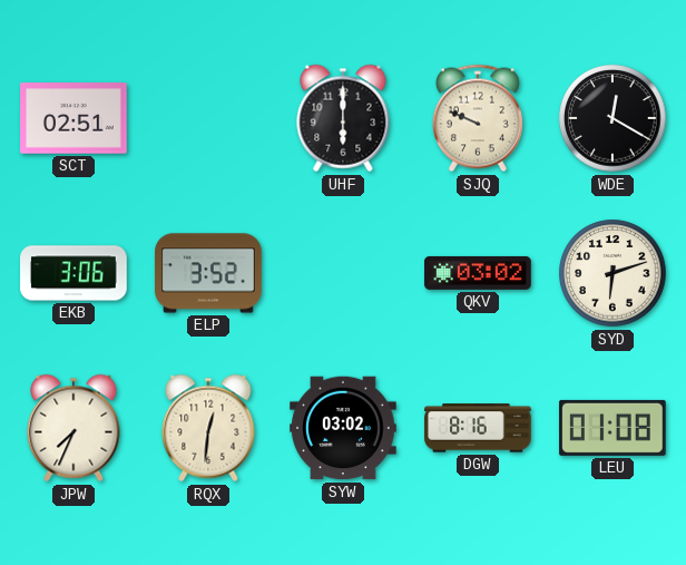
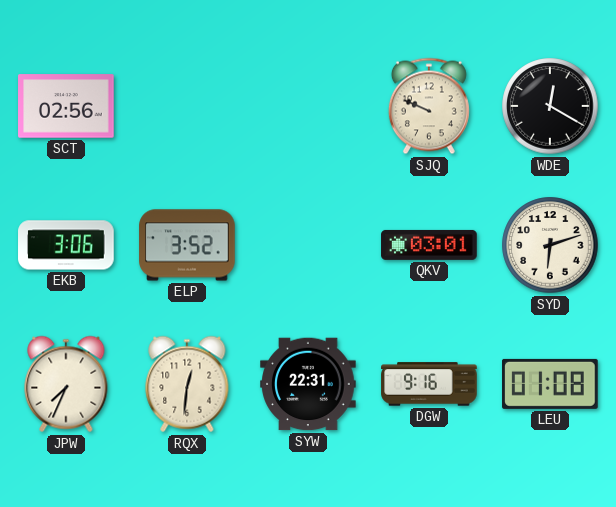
SCT: 02:51 -> 02:56 (66, 106)
UHF: 6:00 -> none (343, 118)
QKV: 03:02 -> 03:01 (429, 245)
SYW: 03:02 -> 22:31 (308, 384)
DGW: 8:16 -> 9:16 (429, 384)
